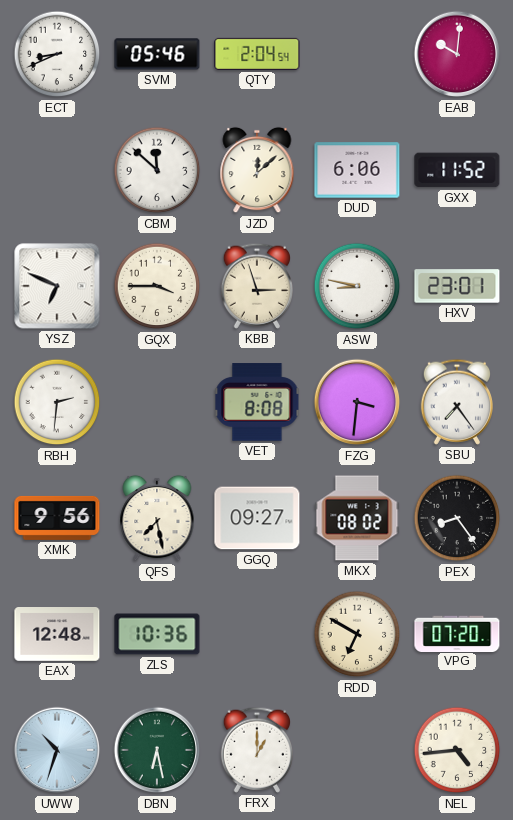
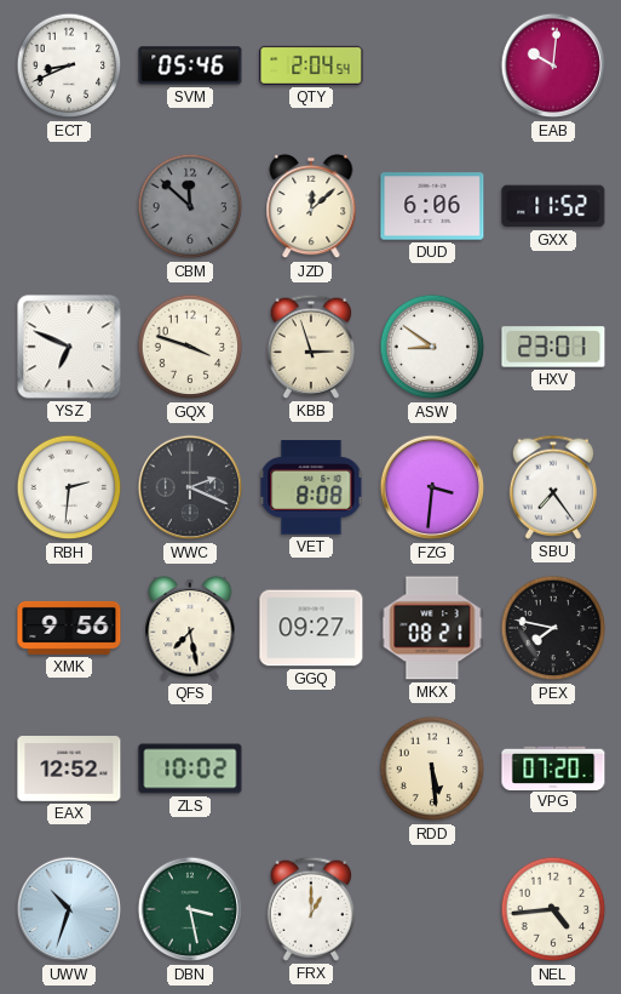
CBM dial: white -> grey (190, 206)
GQX: 3:45 -> 3:48 (190, 347)
ASW: 8:47 -> 8:51 (432, 347)
WWC: none -> 2:19 (190, 487)
MKX: 08:02 -> 08:21 (432, 628)
PEX: 8:24 -> 7:47 (553, 628)
EAX: 12:48 -> 12:52 (69, 770)
ZLS: 10:36 -> 10:02 (190, 769)
RDD: 6:50 -> 5:29 (432, 769)
DBN: 6:28 -> 3:28 (190, 909)
